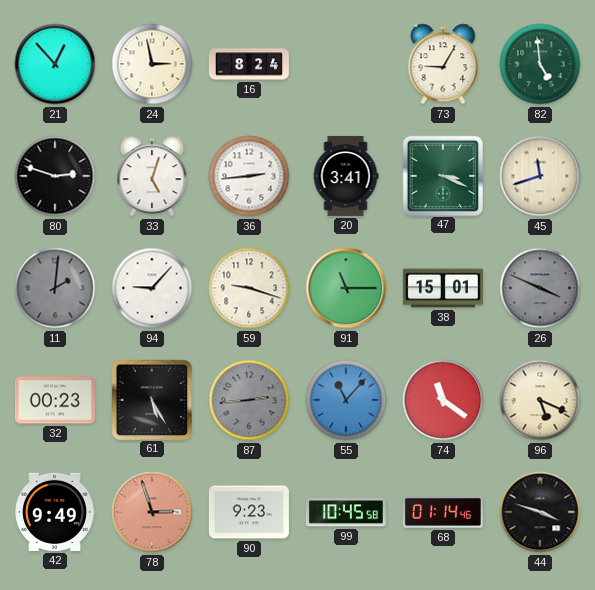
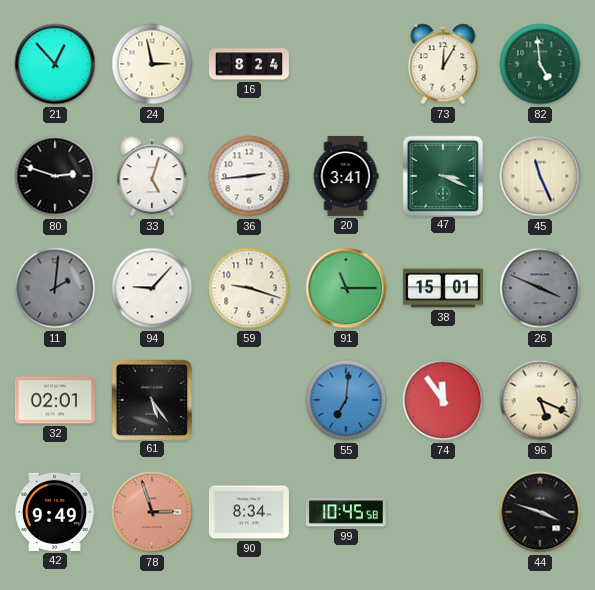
73: 9:05 -> 12:05 (443, 64)
45: 11:42 -> 11:26 (540, 176)
32: 00:23 -> 02:01 (55, 400)
61: 5:25 -> 5:24 (151, 399)
87: 2:44 -> none (249, 400)
55: 11:07 -> 7:01 (346, 400)
74: 11:21 -> 11:54 (443, 400)
90: 9:23 -> 8:34 (249, 512)
68: 01:14 -> none (443, 513)
